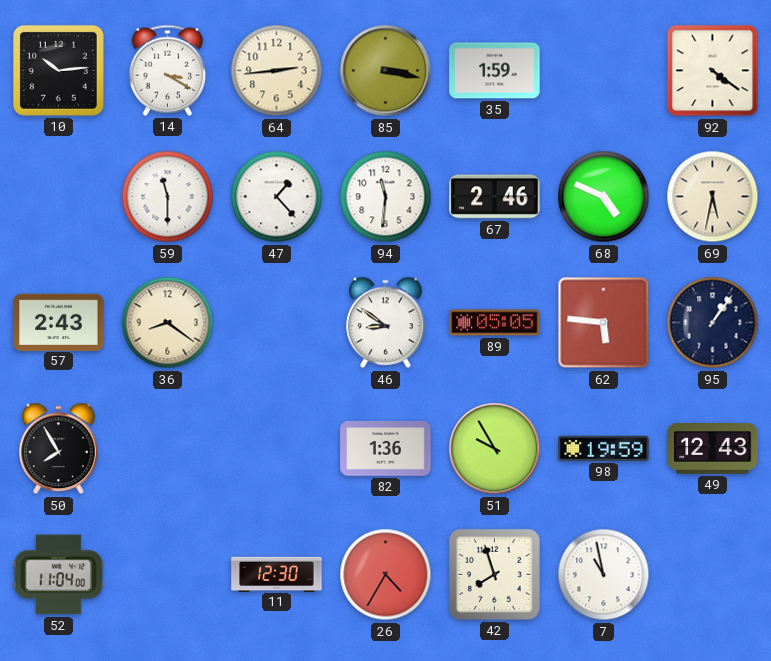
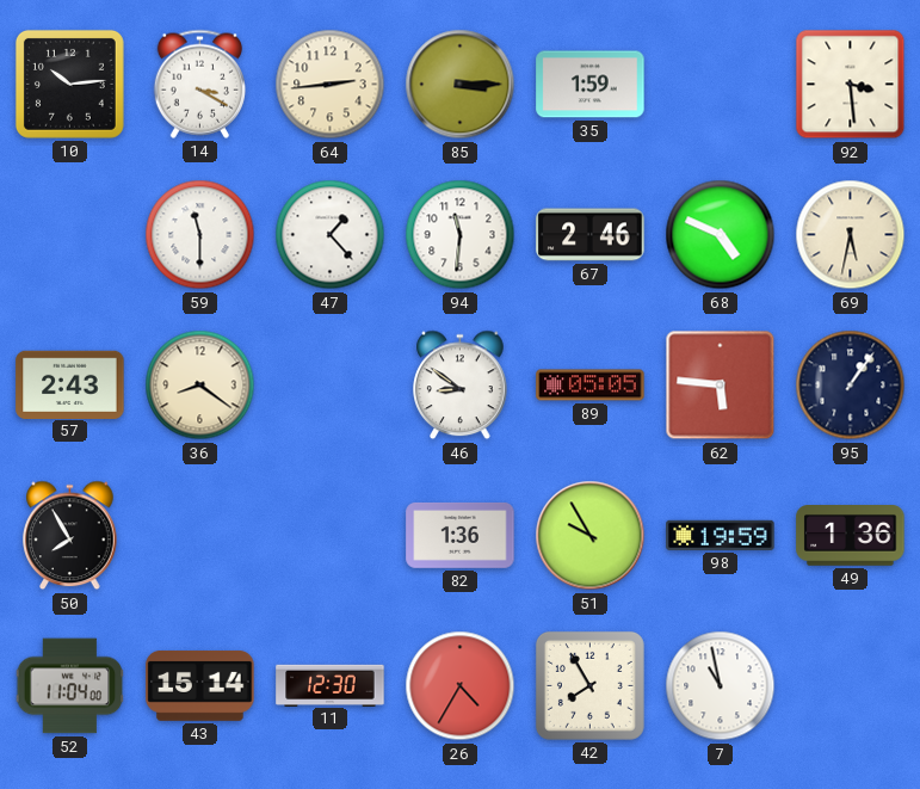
85: 3:17 -> 3:15 (461, 85)
92: 4:21 -> 3:29 (851, 85)
49: 12:43 -> 1:36 (851, 536)
43: none -> 15:14 (200, 685)
42: 7:57 -> 7:55 (589, 685)
